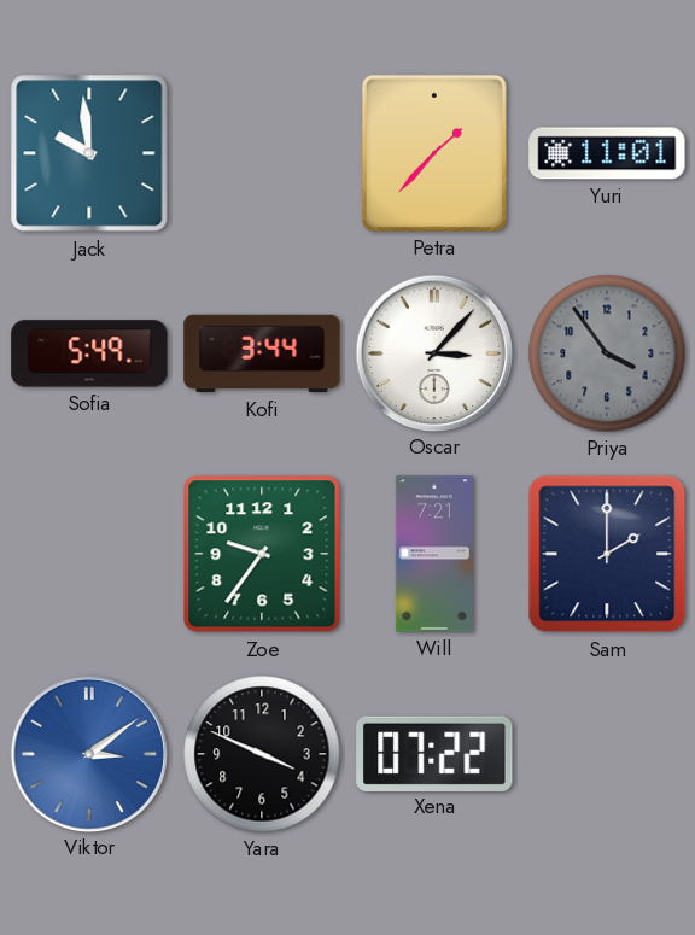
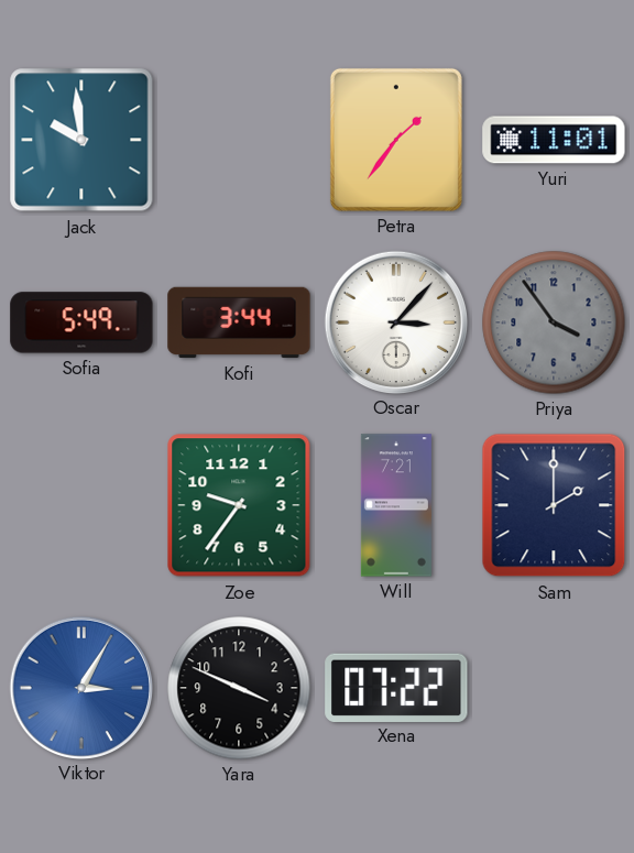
Petra: 1:37 -> 1:36 (396, 140)
Viktor: 3:09 -> 3:05 (80, 687)
